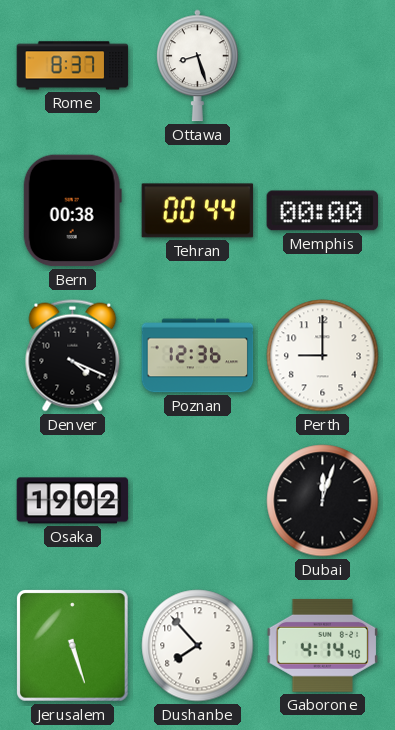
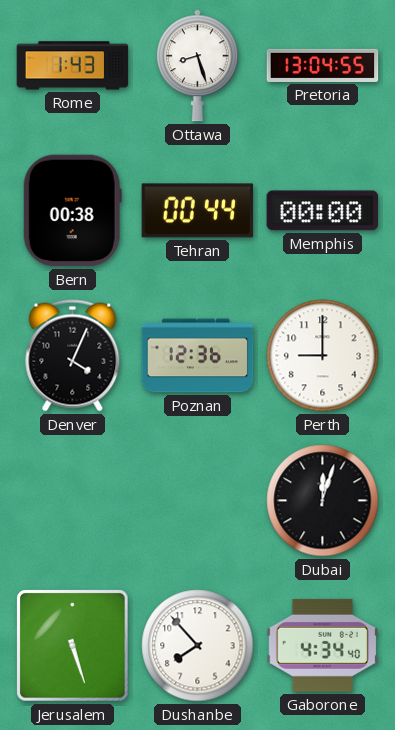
Rome: 8:37 -> 1:43 (73, 66)
Pretoria: none -> 13:04 (323, 65)
Denver: 4:19 -> 4:04 (73, 356)
Osaka: 19:02 -> none (73, 501)
Gaborone: 4:14 -> 4:34 (323, 645)
